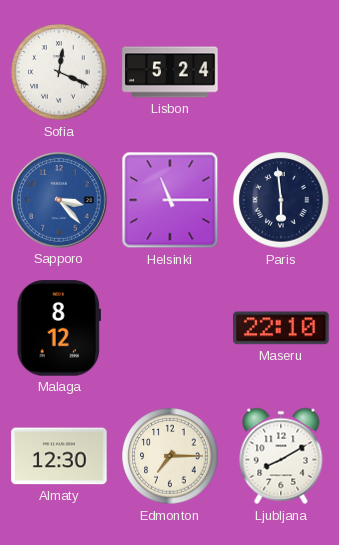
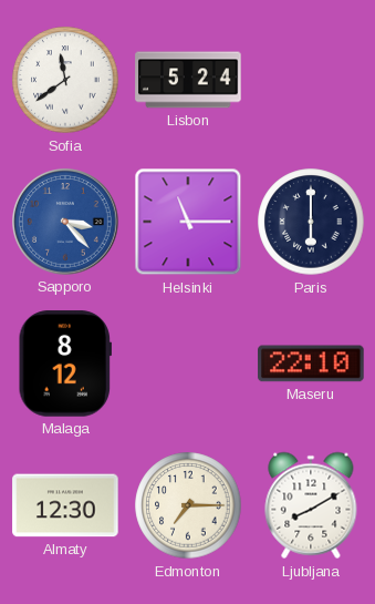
Sofia: 12:19 -> 11:39 (65, 80)
Paris: 5:59 -> 6:00 (311, 222)
